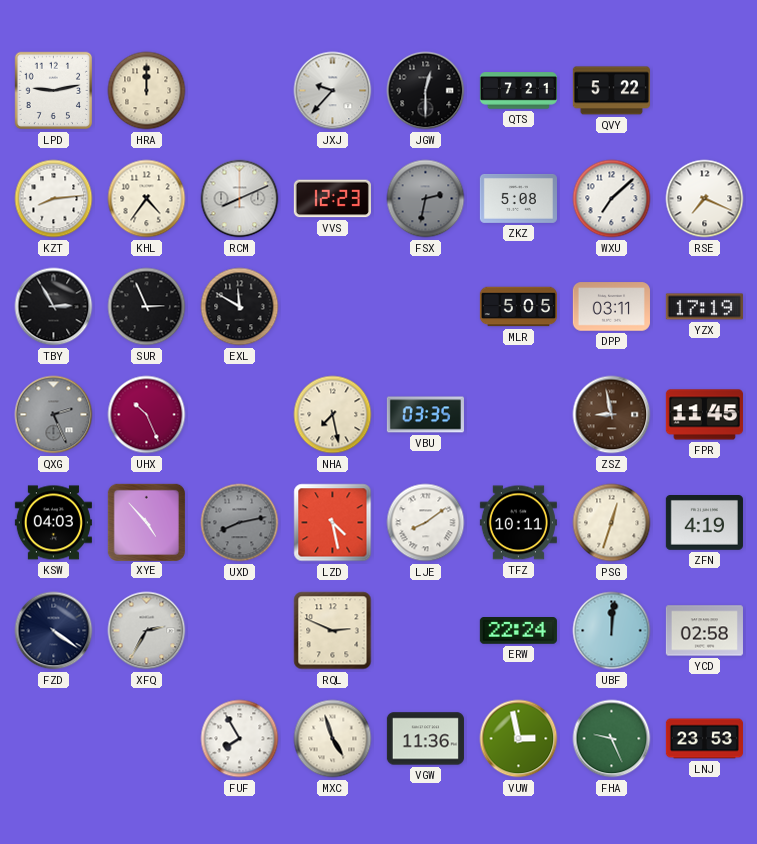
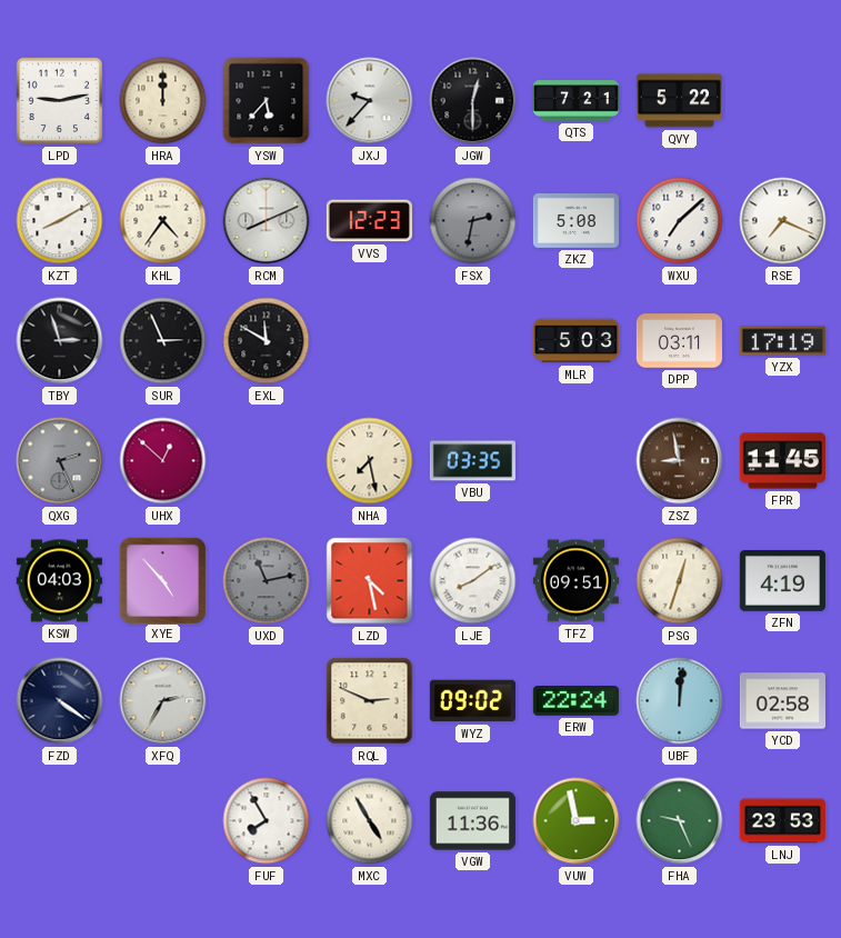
YSW: none -> 5:37 (267, 101)
KZT: 8:14 -> 8:10 (60, 221)
TBY: 2:55 -> 2:57 (60, 341)
MLR: 5:05 -> 5:03 (575, 341)
UHX: 10:26 -> 12:52 (163, 461)
UXD: 8:13 -> 11:13 (267, 581)
TFZ: 10:11 -> 09:51 (575, 581)
WYZ: none -> 09:02 (472, 701)
MXC: 4:57 -> 4:55 (370, 821)
